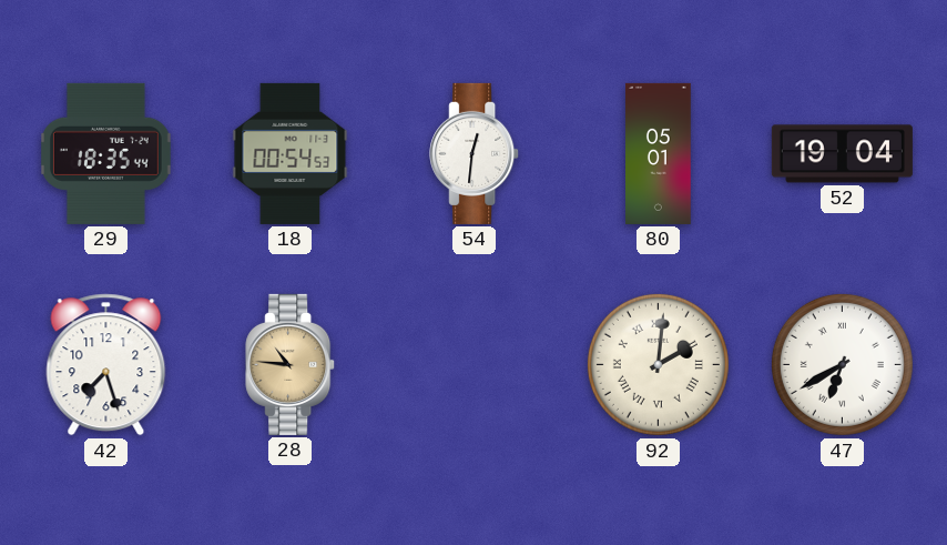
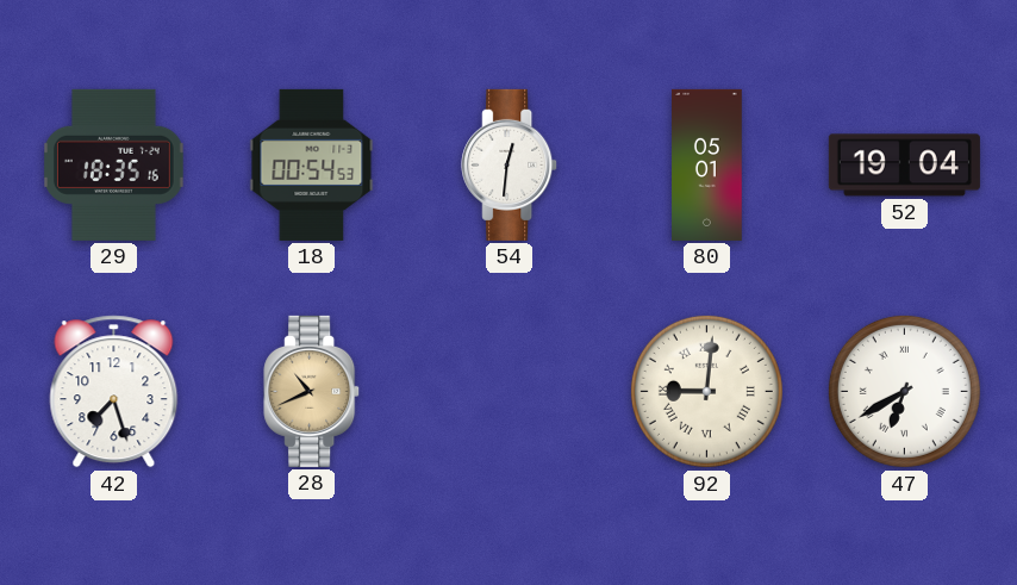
29: 18:35:44 -> 18:35:16 (113, 164)
28: 10:46 -> 10:41 (312, 391)
92: 2:01 -> 9:01 (706, 391)
